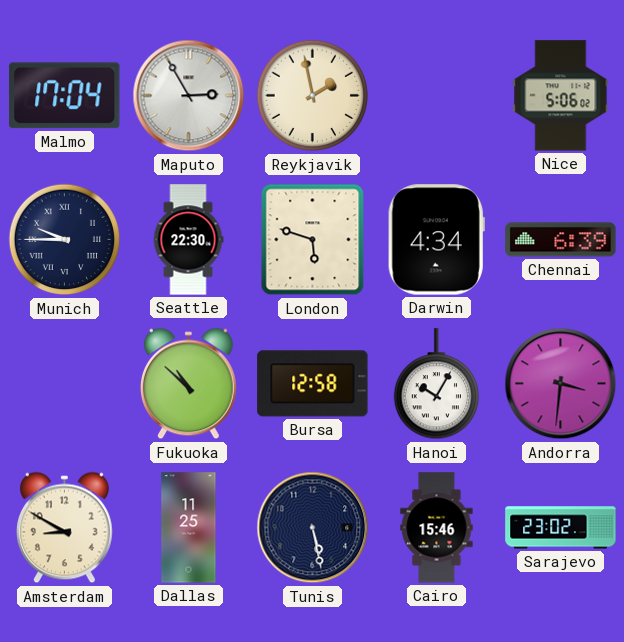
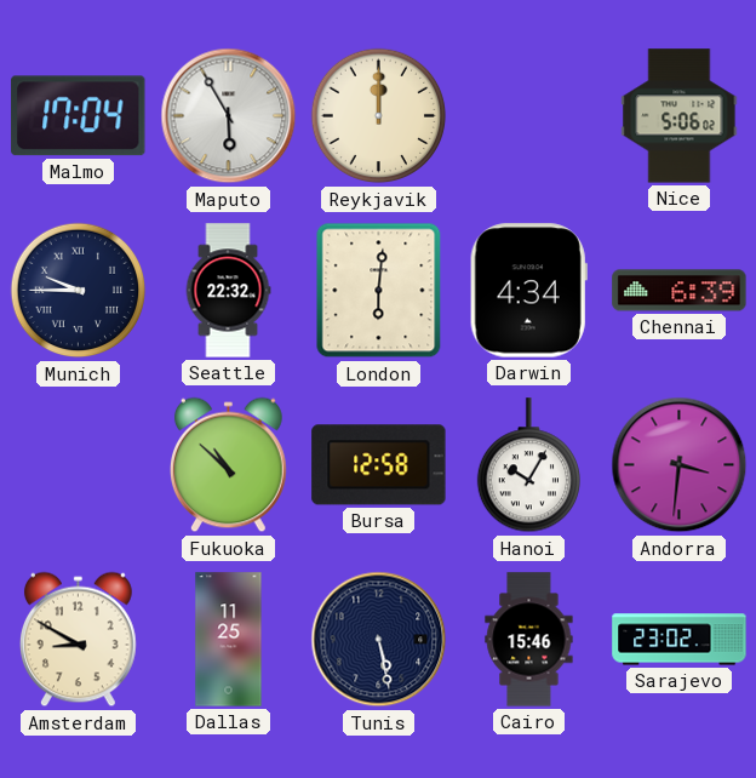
Maputo: 2:55 -> 5:55 (229, 116)
Reykjavik: 1:58 -> 12:00 (379, 116)
Seattle: 22:30 -> 22:32 (228, 291)
London: 5:48 -> 6:01 (379, 291)
